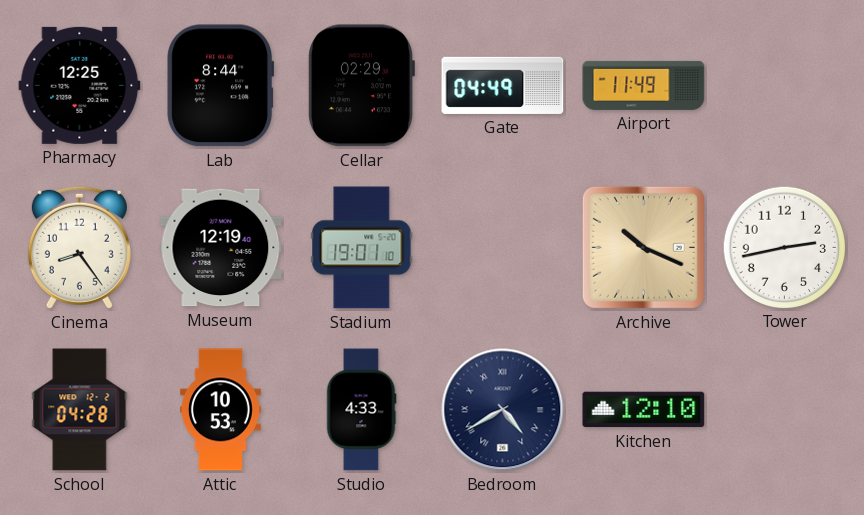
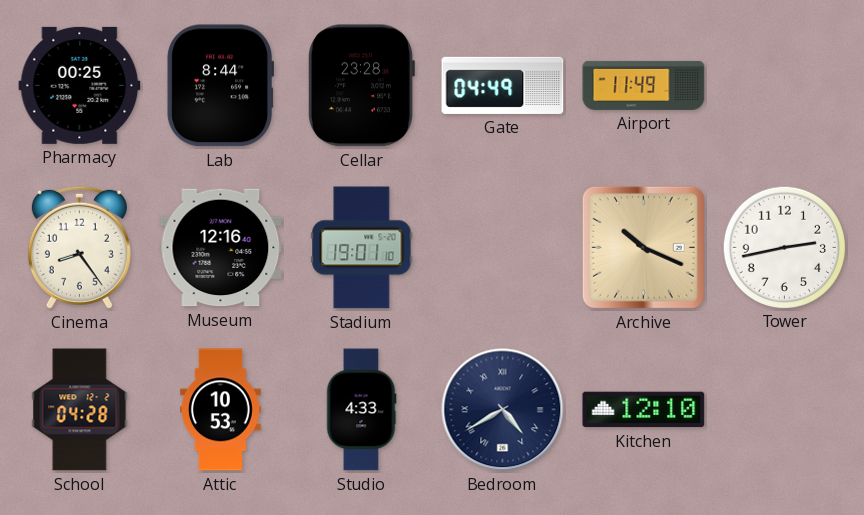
Pharmacy: 12:25 -> 00:25 (80, 85)
Cellar: 02:29 -> 23:28 (362, 86)
Museum: 12:19 -> 12:16 (221, 248)
